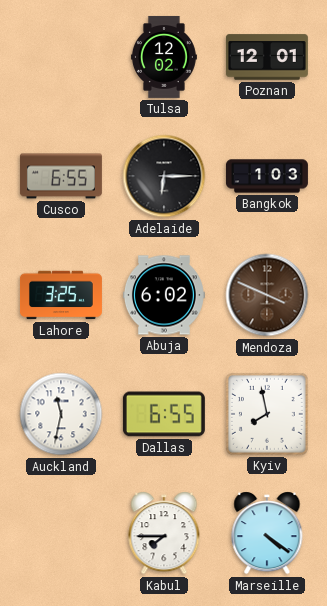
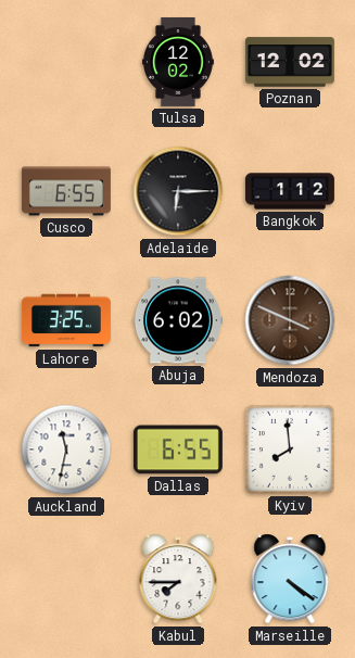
Poznan: 12:01 -> 12:02 (290, 62)
Bangkok: 1:03 -> 1:12 (290, 191)
Kyiv: 7:58 -> 7:59 (290, 450)
